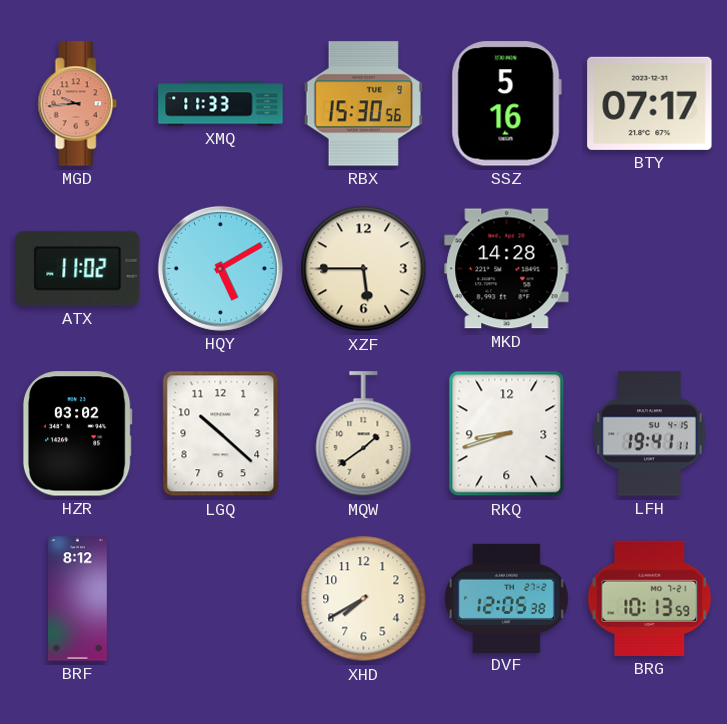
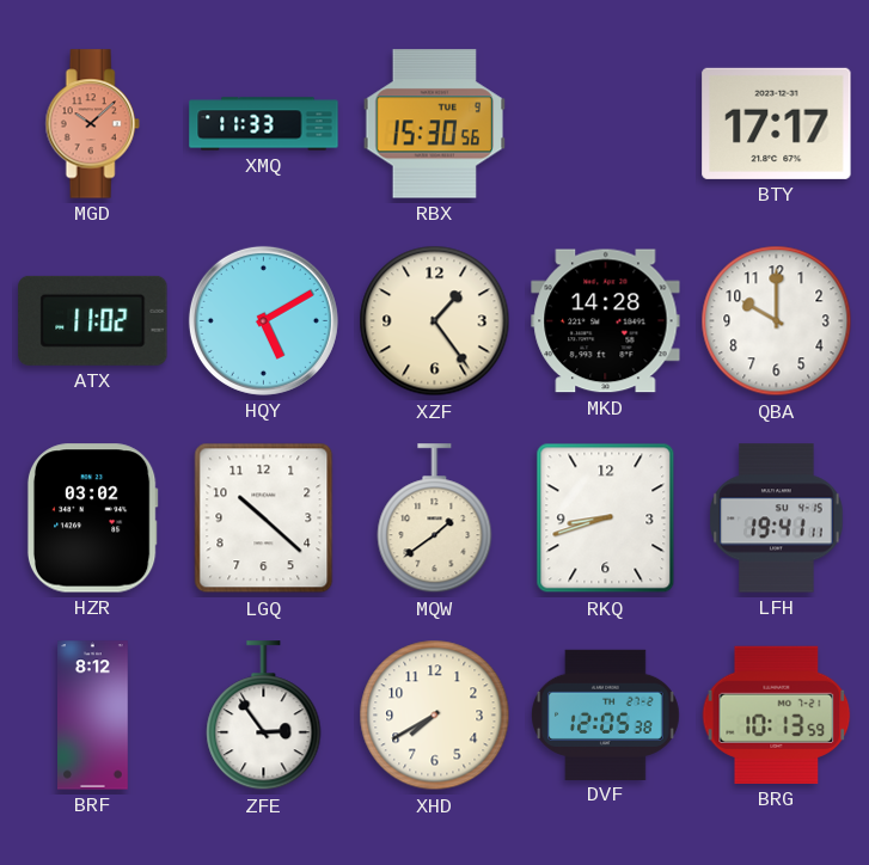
MGD: 9:44 -> 10:08 (92, 124)
SSZ: 5:16 -> none (506, 104)
BTY: 07:17 -> 17:17 (777, 123)
XZF: 5:45 -> 1:24 (435, 321)
QBA: none -> 10:00 (777, 321)
ZFE: none -> 2:54 (264, 716)
